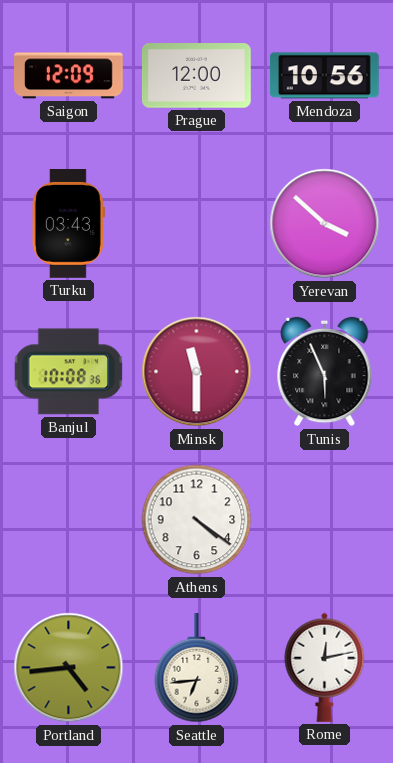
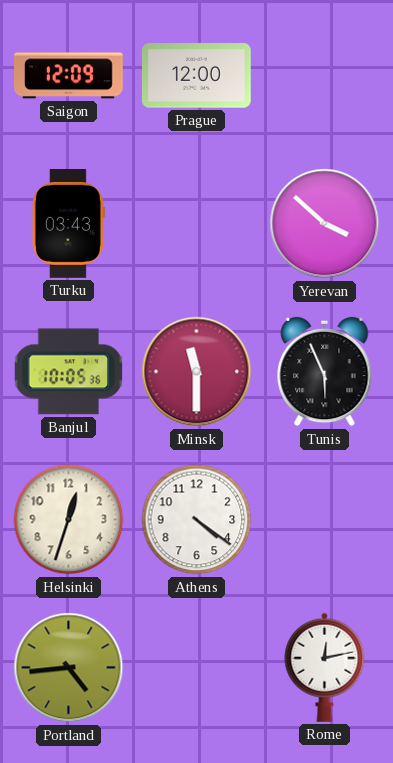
Mendoza: 10:56 -> none (324, 76)
Banjul: 10:08 -> 10:05 (69, 372)
Helsinki: none -> 12:33 (69, 520)
Seattle: 6:44 -> none (197, 669)
